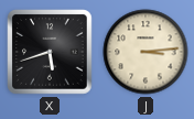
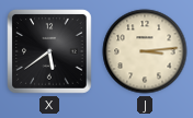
X: 5:42 -> 5:39 (49, 51)
